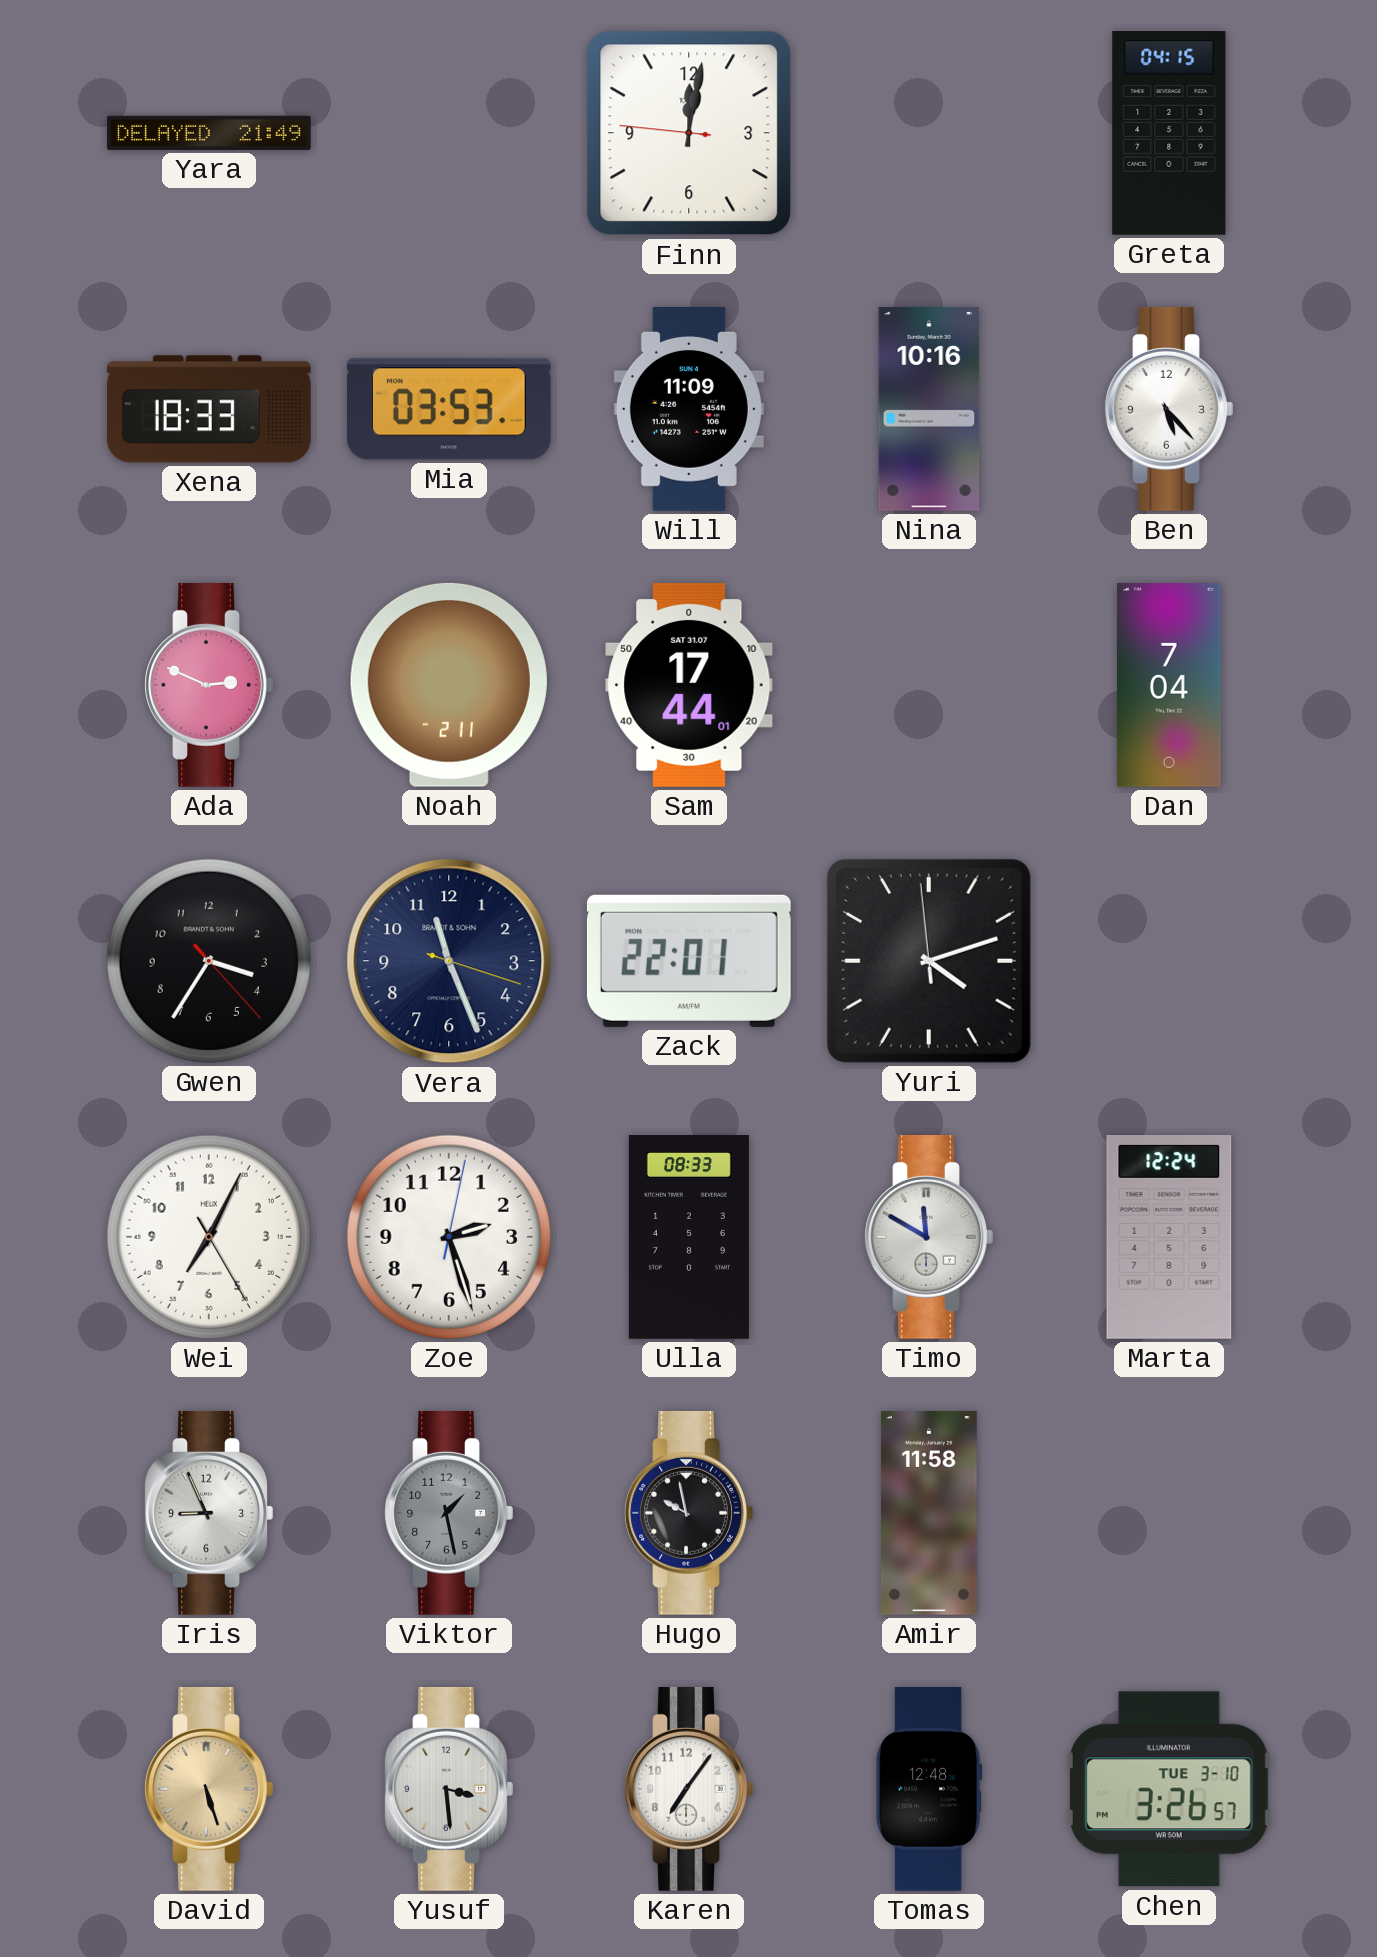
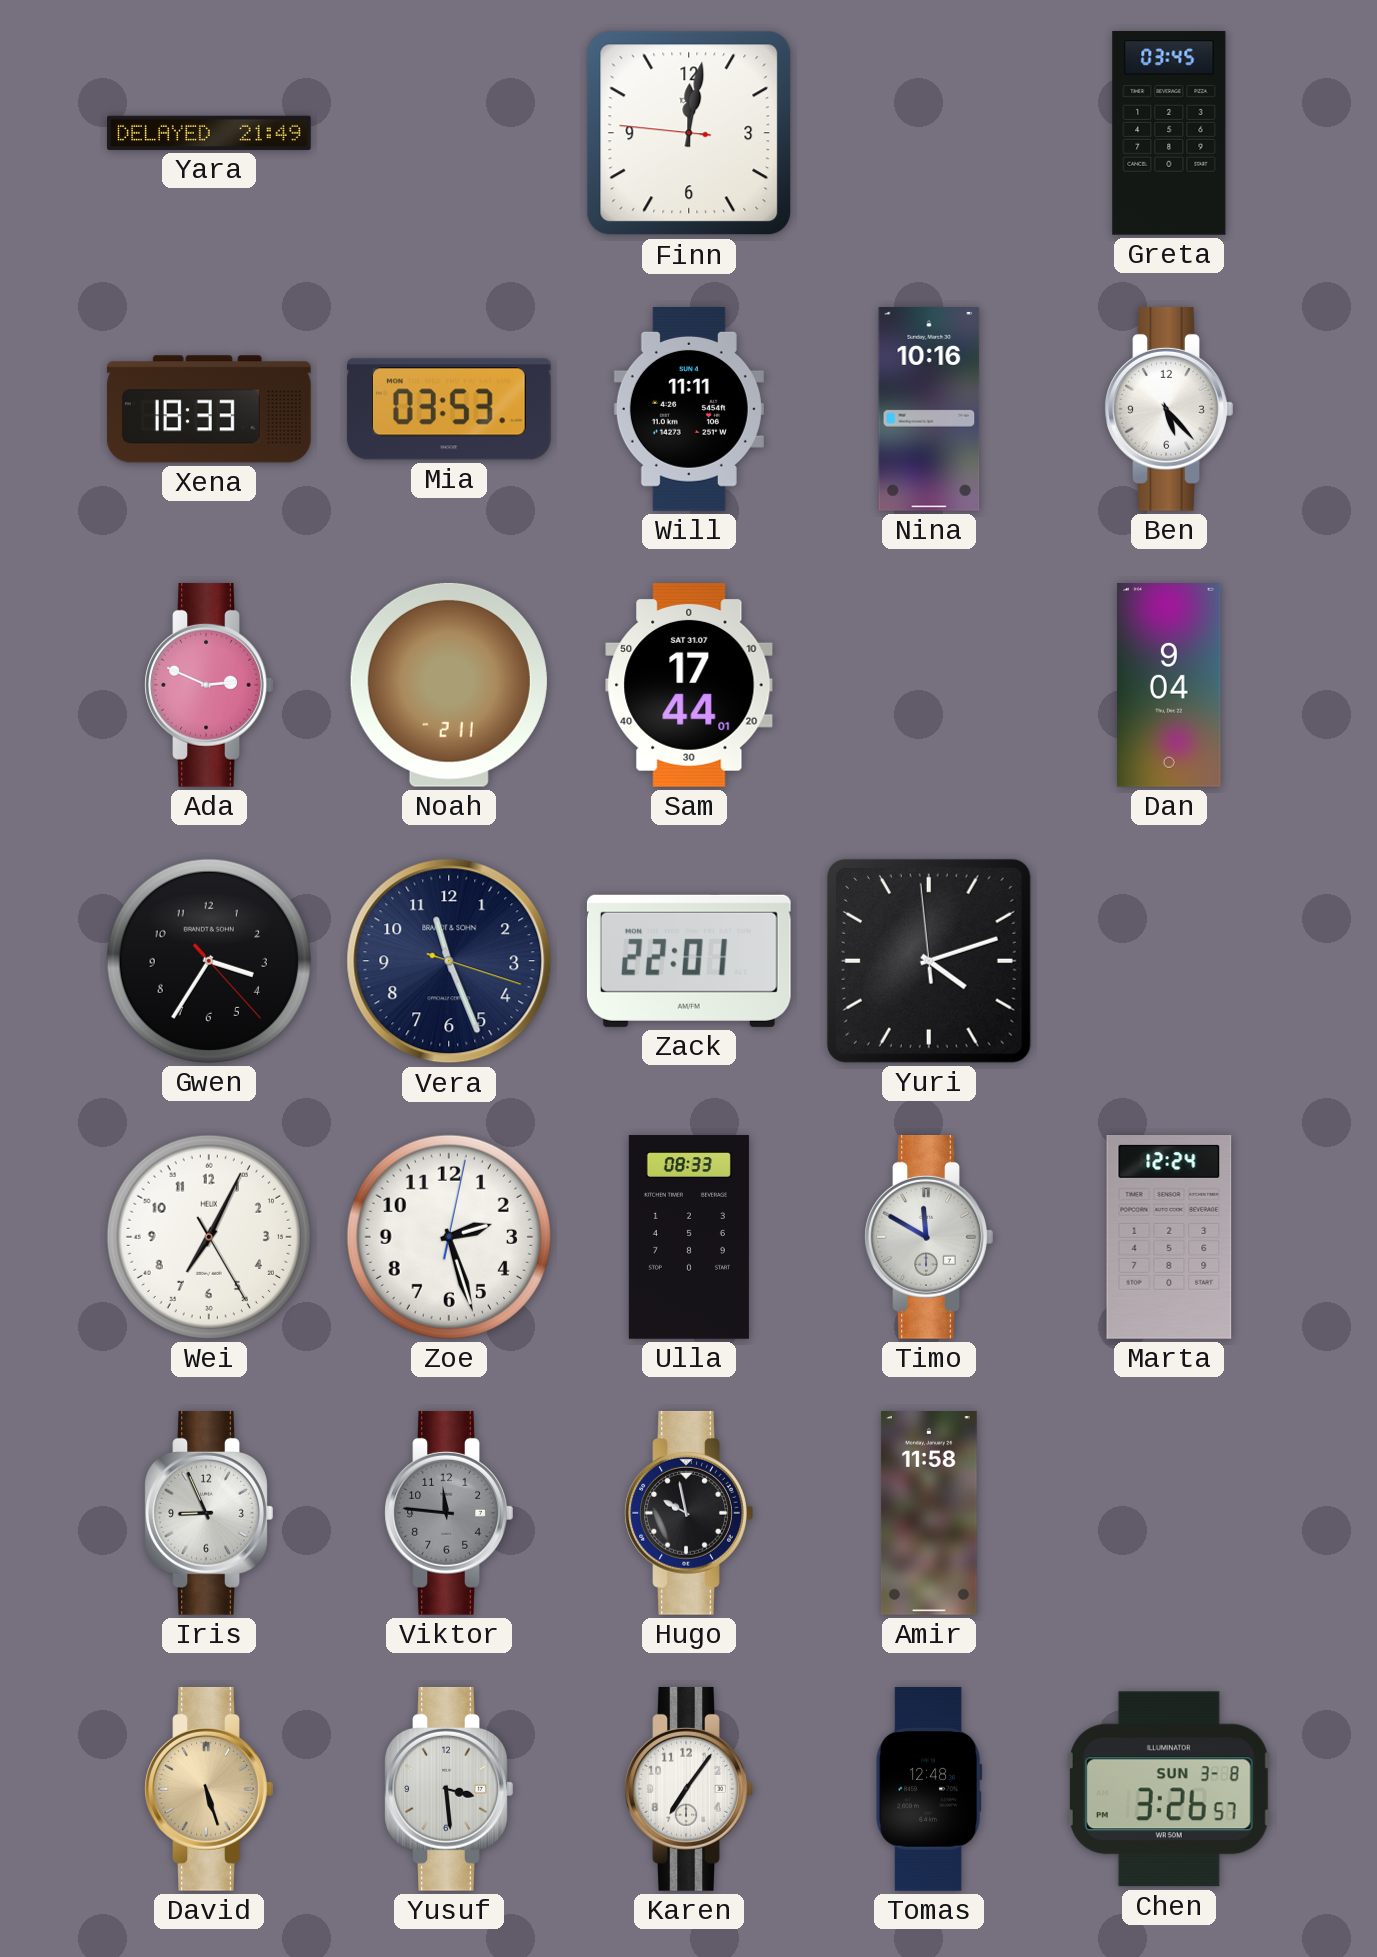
Greta: 04:15 -> 03:45 (1169, 134)
Will: 11:09 -> 11:11 (689, 410)
Dan: 7:04 -> 9:04 (1169, 686)
Viktor: 1:28 -> 11:46 (449, 1513)
Chen date: TUE 3-10 -> SUN 3-8 (1169, 1789)
